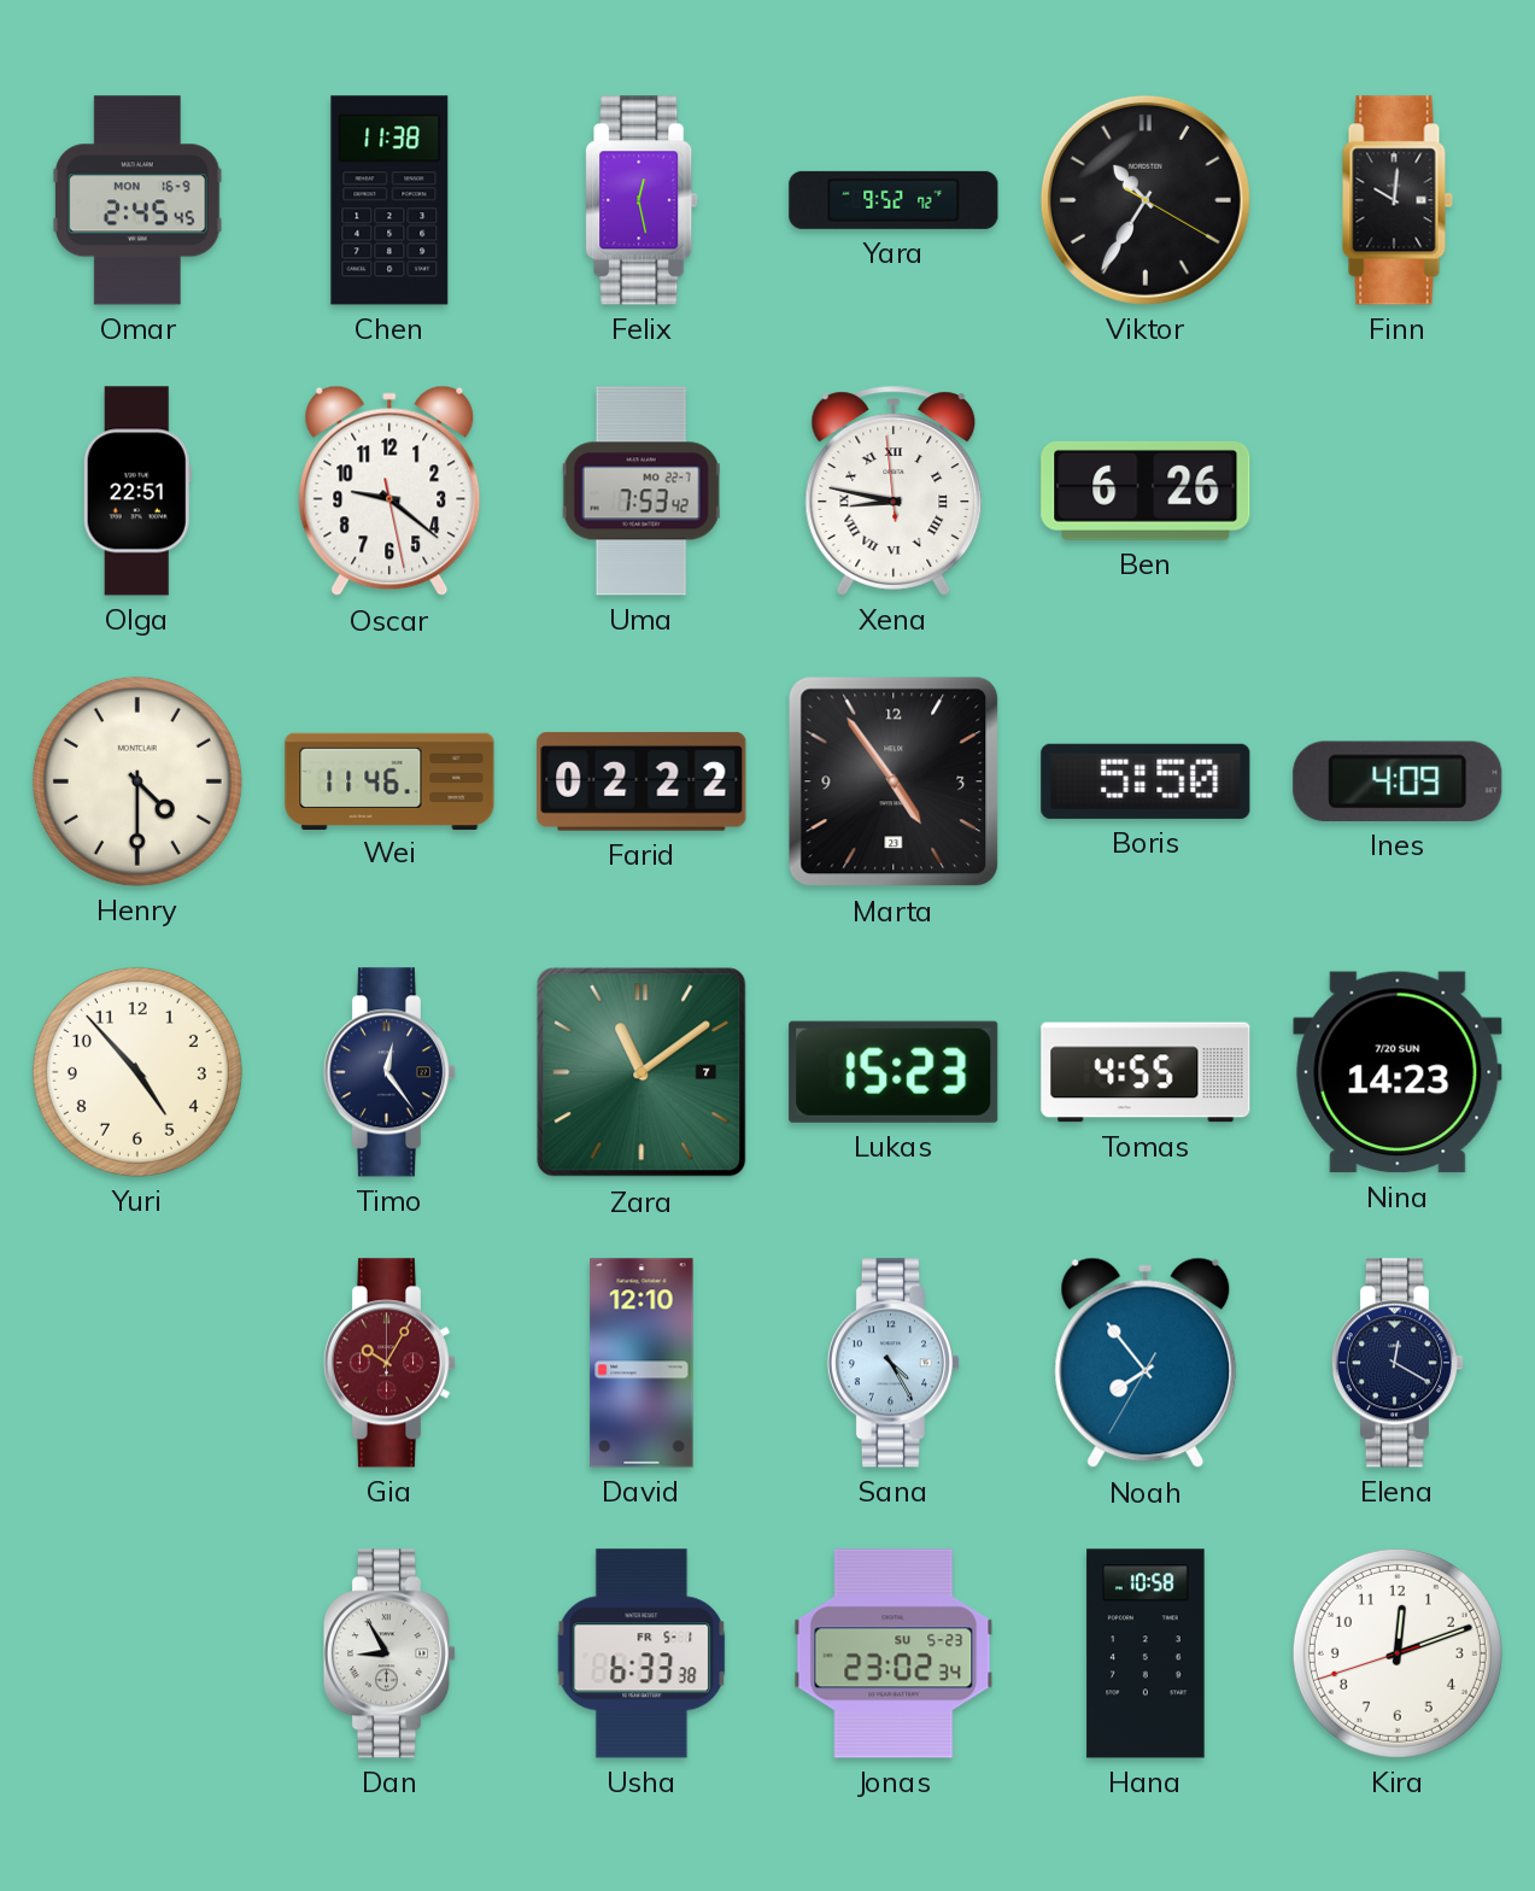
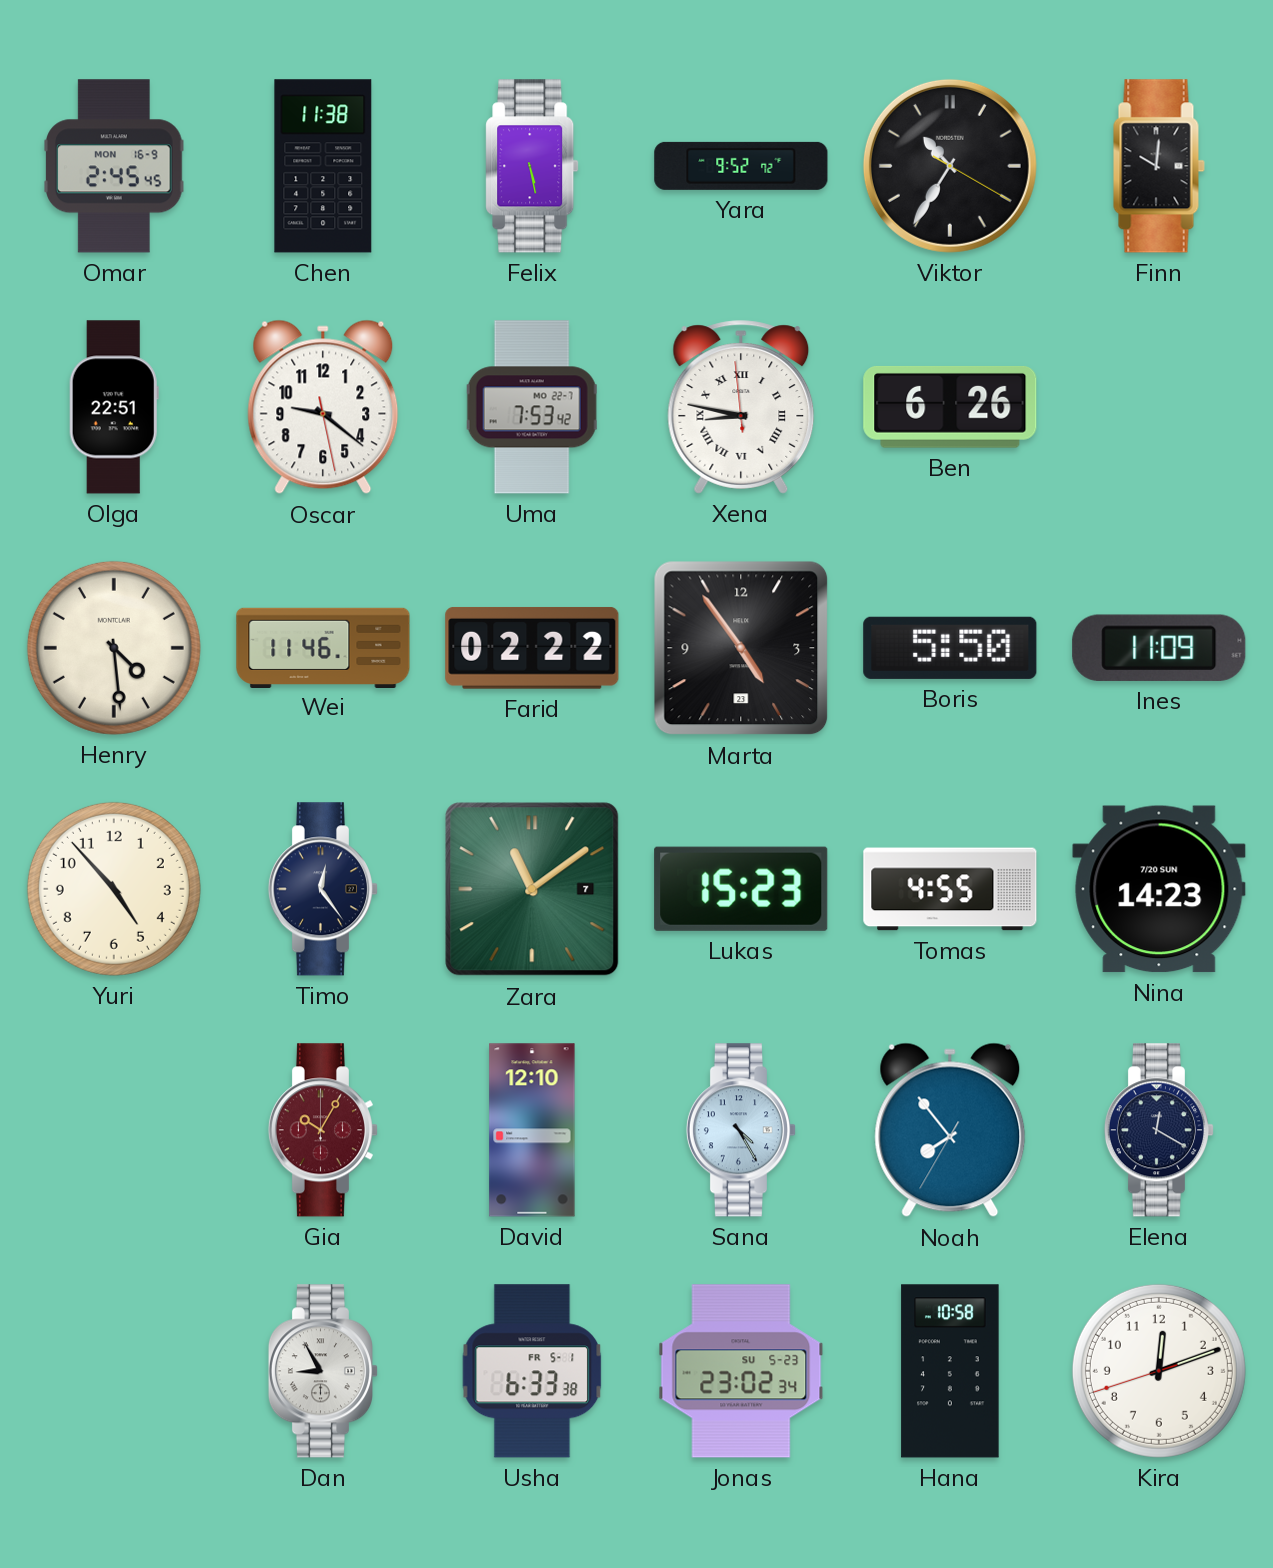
Felix: 12:28 -> 5:28 (532, 166)
Henry: 4:30 -> 4:29 (114, 648)
Ines: 4:09 -> 11:09 (1159, 648)
